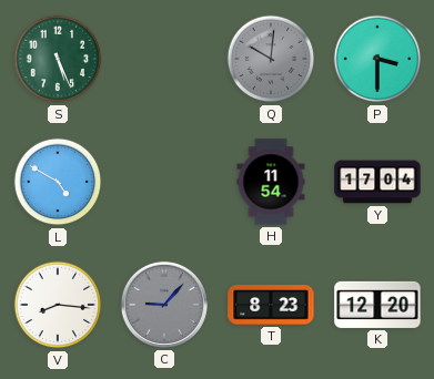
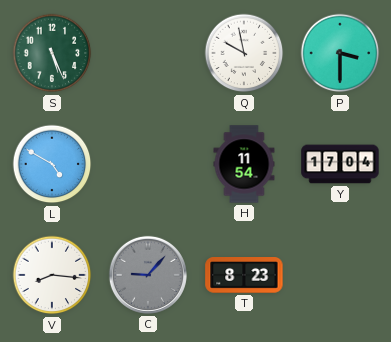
Q: 10:01 -> 9:58 (244, 53)
Q dial: grey -> white (244, 53)
K: 12:20 -> none (377, 305)
